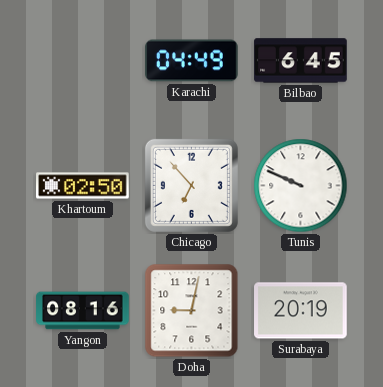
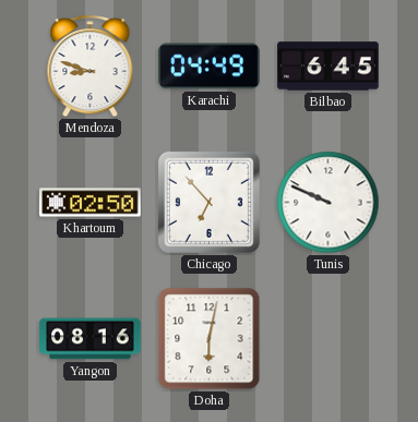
Mendoza: none -> 8:48 (91, 67)
Doha: 9:02 -> 6:02 (210, 339)
Surabaya: 20:19 -> none (301, 311)
